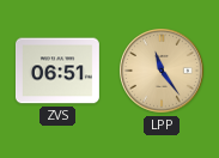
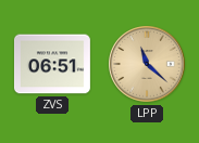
LPP: 11:24 -> 11:22 (148, 65)
